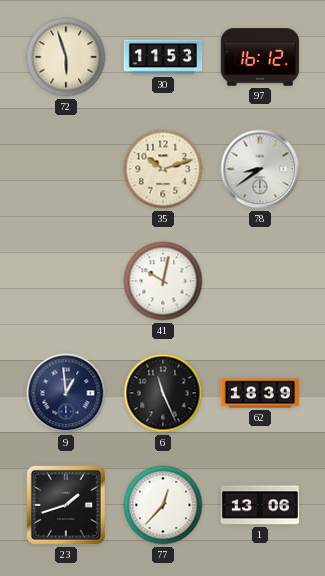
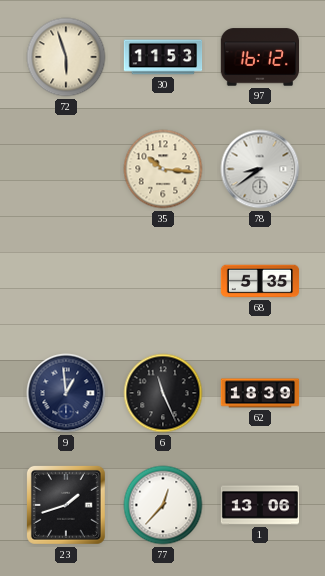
35: 10:12 -> 10:16 (163, 169)
41: 10:02 -> none (163, 281)
68: none -> 5:35 (260, 281)
